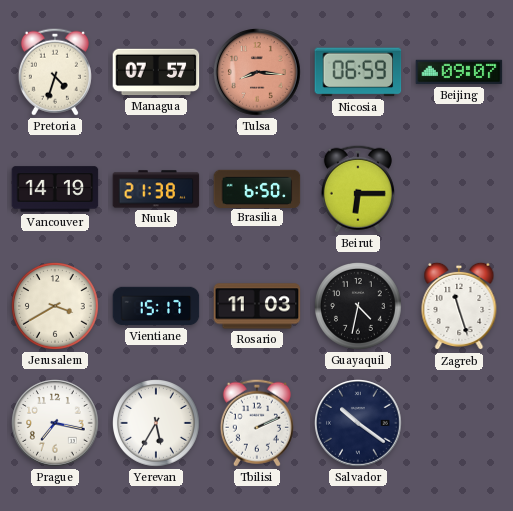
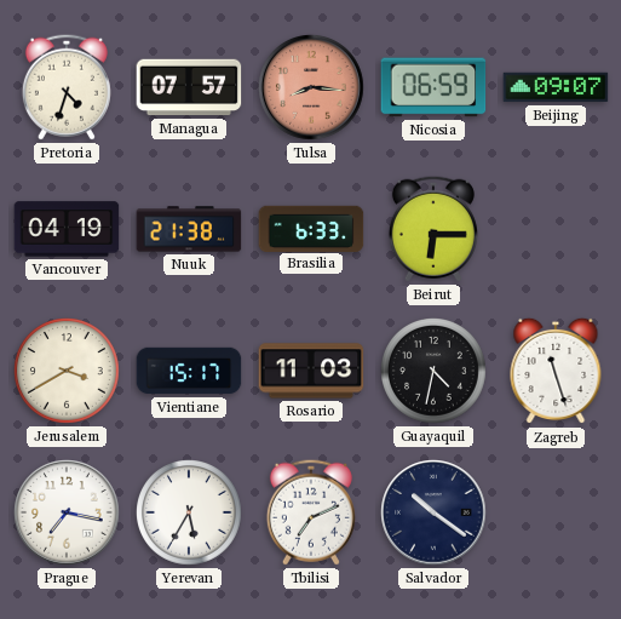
Vancouver: 14:19 -> 04:19 (67, 229)
Brasilia: 6:50 -> 6:33 (311, 228)
Tbilisi: 2:11 -> 7:11 (311, 512)
